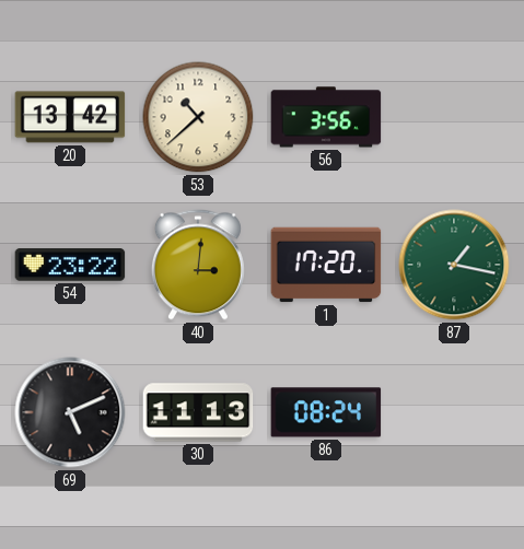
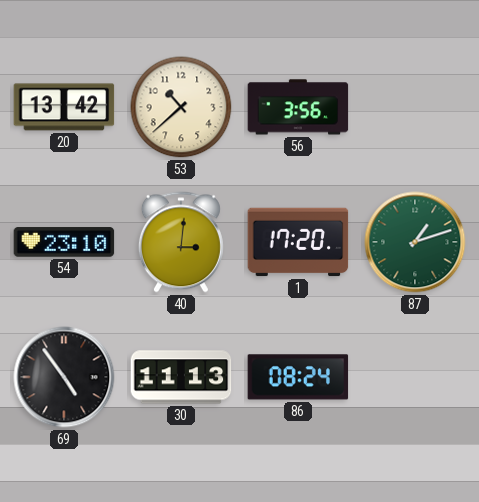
54: 23:22 -> 23:10 (64, 242)
87: 1:17 -> 1:12 (415, 242)
69: 5:11 -> 4:54 (64, 377)
